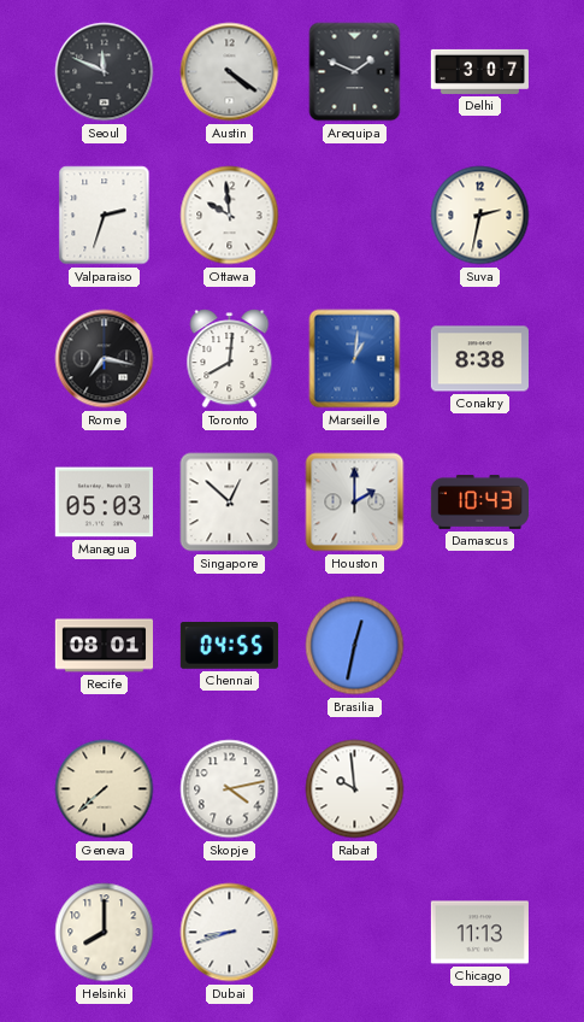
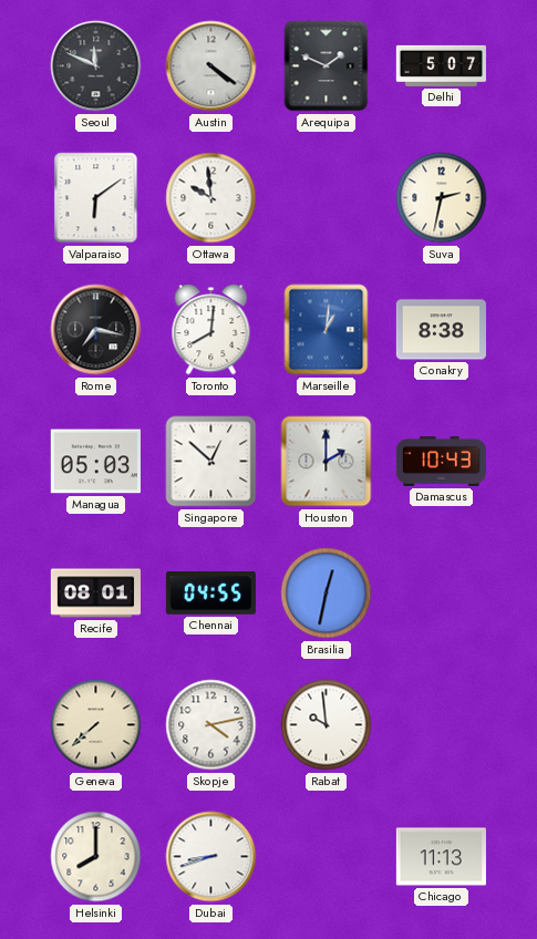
Delhi: 3:07 -> 5:07 (441, 65)
Valparaiso: 2:33 -> 6:09 (96, 198)
